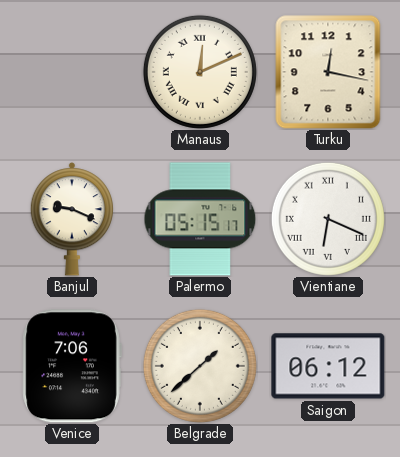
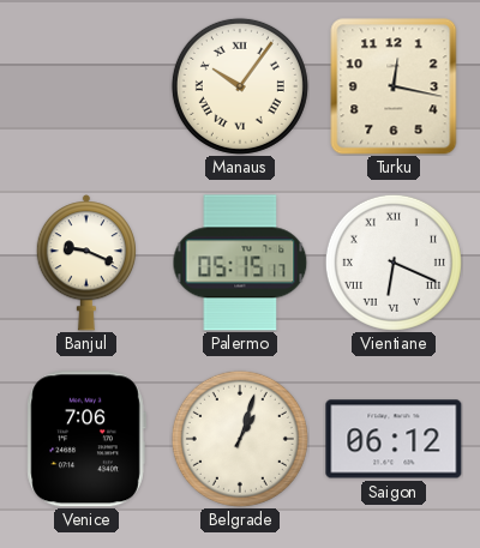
Manaus: 12:11 -> 10:06 (240, 86)
Belgrade: 1:38 -> 1:03 (240, 439)
